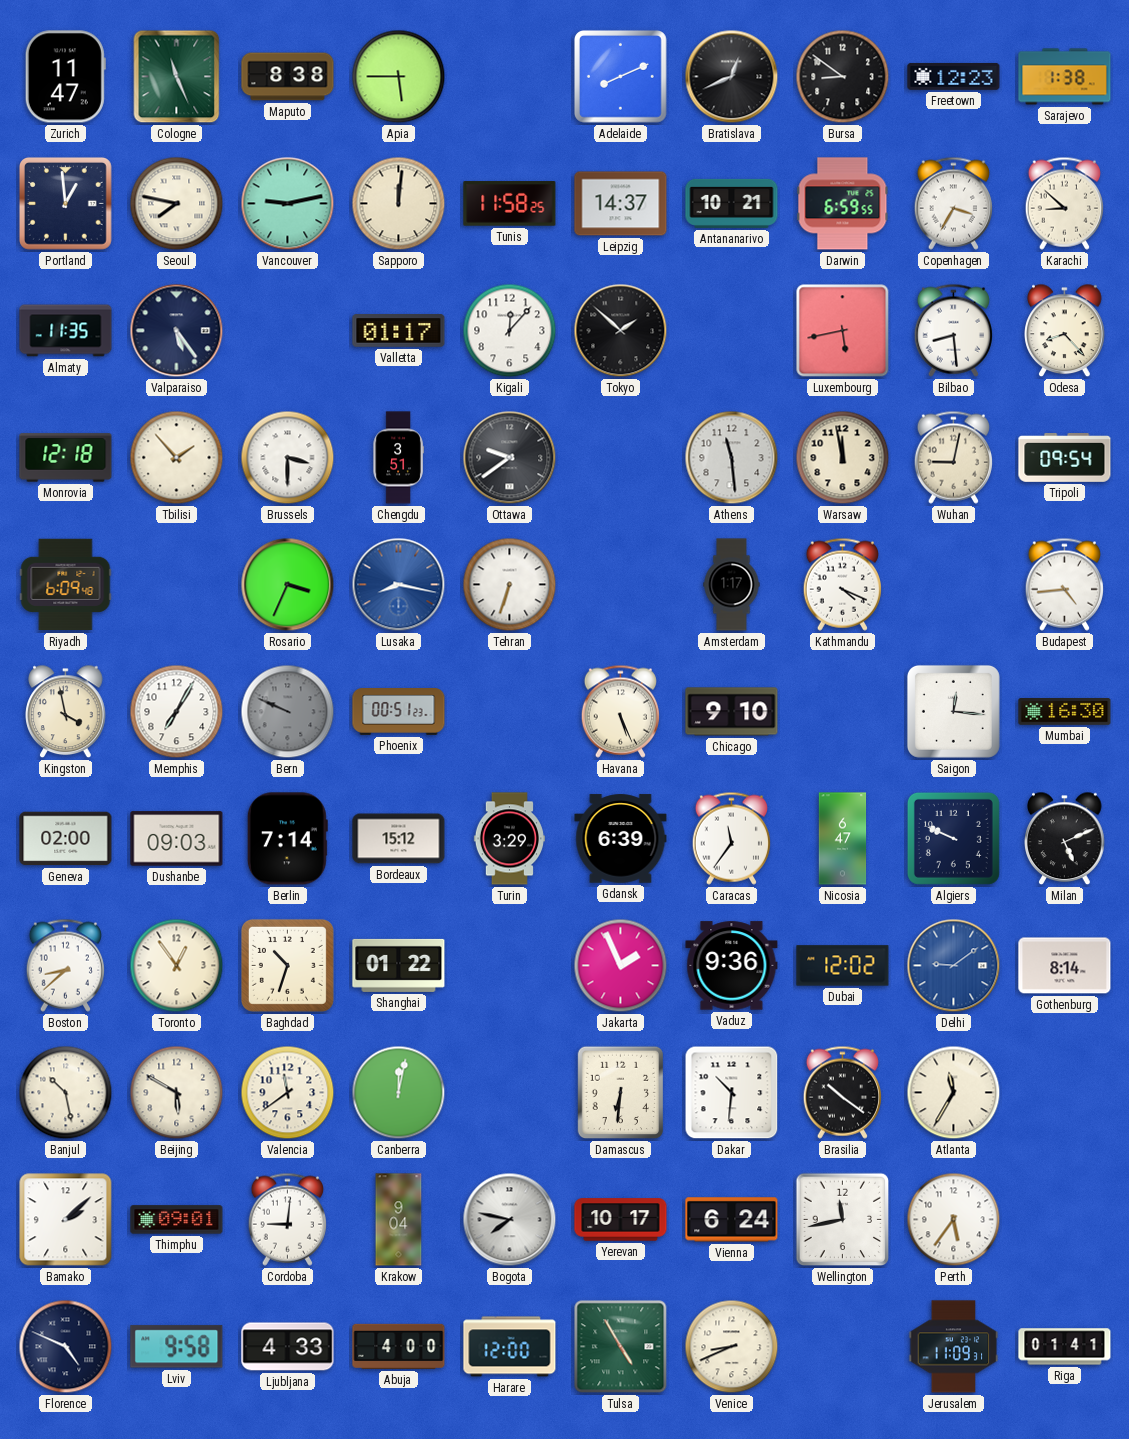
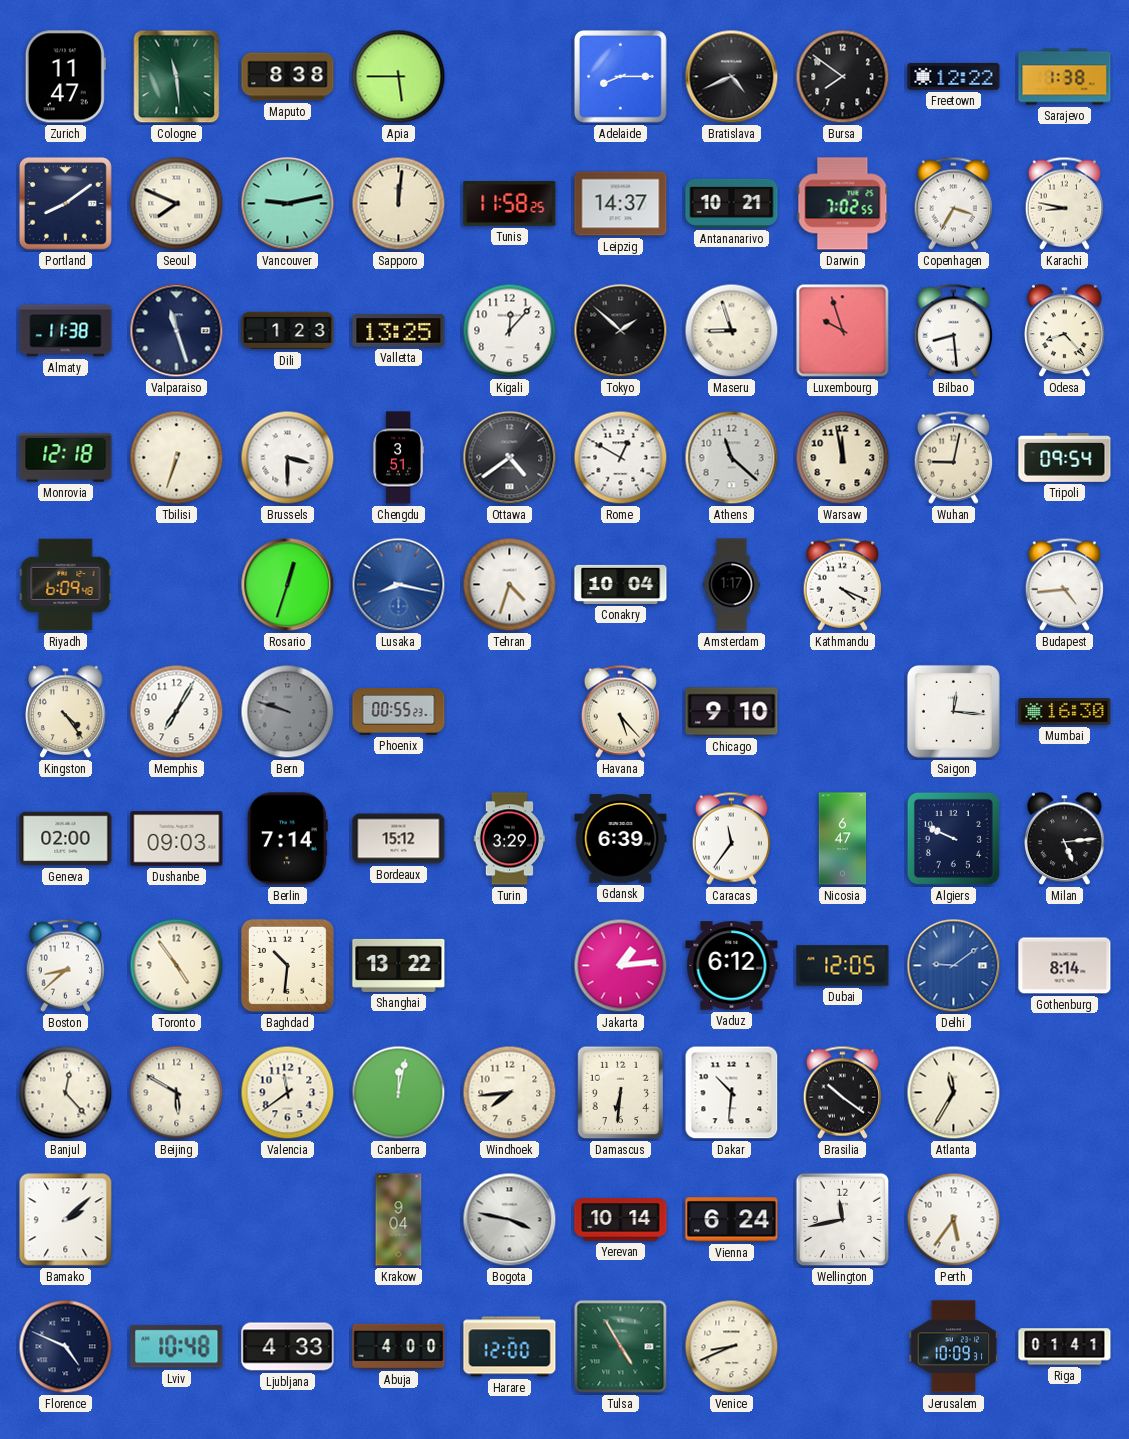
Cologne: 11:26 -> 11:29 (177, 77)
Adelaide: 8:11 -> 8:15 (620, 76)
Bratislava: 12:41 -> 4:41 (732, 77)
Bursa: 8:51 -> 7:51 (843, 77)
Freetown: 12:23 -> 12:22 (954, 77)
Portland: 12:59 -> 8:09 (65, 203)
Seoul: 7:47 -> 7:49 (177, 204)
Darwin: 6:59 -> 7:02 (843, 204)
Karachi: 8:52 -> 8:47 (1064, 203)
Almaty: 11:35 -> 11:38 (66, 331)
Valparaiso: 5:24 -> 11:27 (177, 331)
Dili: none -> 1:23 (288, 331)
Valletta: 01:17 -> 13:25 (399, 331)
Maseru: none -> 8:57 (732, 331)
Luxembourg: 5:43 -> 9:57 (843, 331)
Tbilisi: 1:53 -> 6:33 (177, 458)
Ottawa: 9:39 -> 4:39 (510, 458)
Rome: none -> 12:50 (621, 458)
Athens: 11:29 -> 11:22 (732, 458)
Rosario: 3:34 -> 12:33 (288, 585)
Tehran: 6:33 -> 4:33 (510, 585)
Conakry: none -> 10:04 (621, 584)
Kingston: 3:58 -> 4:24 (66, 712)
Bern: 9:49 -> 9:48 (288, 712)
Phoenix: 00:51 -> 00:55 (399, 712)
Havana: 5:26 -> 5:23 (620, 711)
Milan: 5:11 -> 5:14 (1065, 839)
Toronto: 12:54 -> 4:54 (177, 966)
Baghdad: 10:33 -> 10:31 (287, 965)
Shanghai: 01:22 -> 13:22 (399, 965)
Jakarta: 1:56 -> 1:14 (621, 966)
Vaduz: 9:36 -> 6:12 (732, 966)
Dubai: 12:02 -> 12:05 (843, 966)
Banjul: 10:28 -> 12:23 (66, 1093)
Windhoek: none -> 7:44 (510, 1093)
Thimphu: 09:01 -> none (177, 1220)
Cordoba: 9:01 -> none (287, 1219)
Bogota: 7:47 -> 3:47 (510, 1220)
Yerevan: 10:17 -> 10:14 (621, 1220)
Lviv: 9:58 -> 10:48 (177, 1347)
Jerusalem: 11:09 -> 10:09 (954, 1347)
